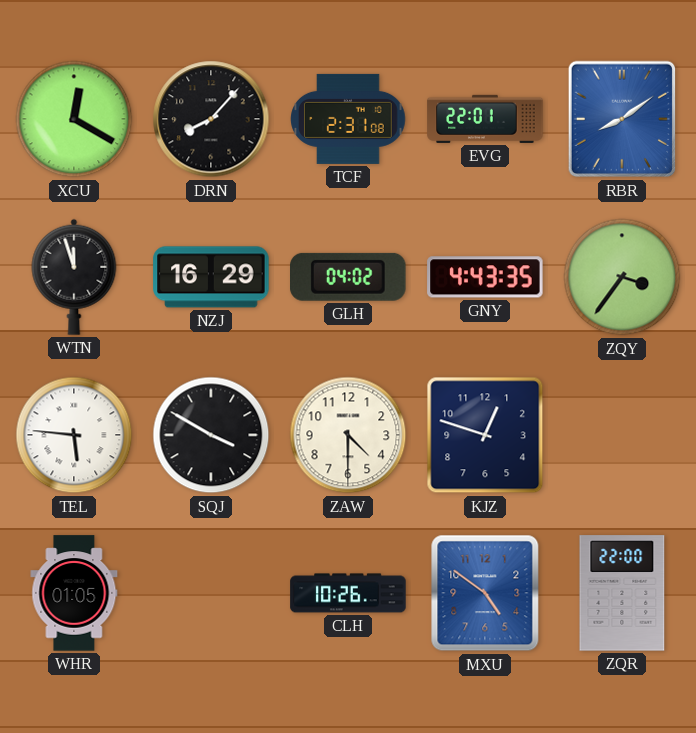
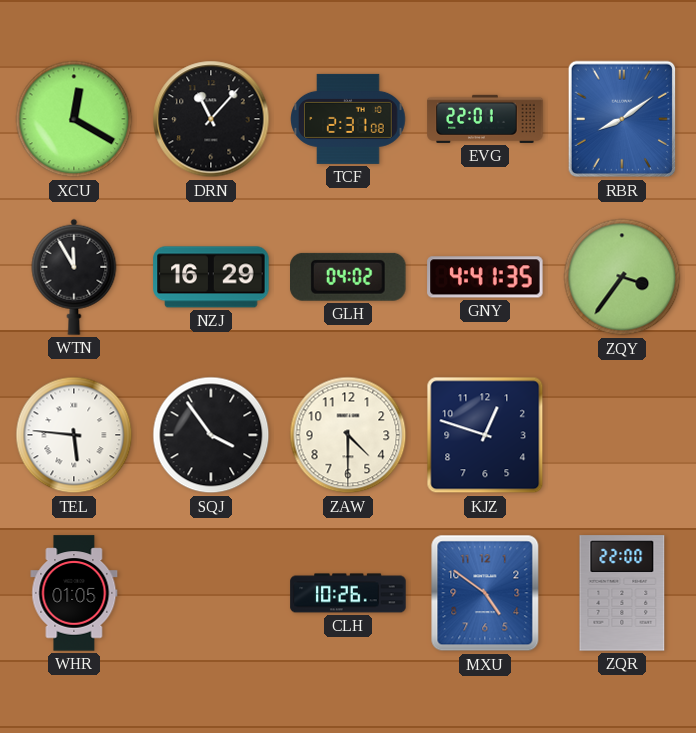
DRN: 8:07 -> 11:07 (211, 119)
WTN: 11:57 -> 11:55 (74, 277)
GNY: 4:43 -> 4:41 (485, 277)
SQJ: 3:50 -> 3:54 (211, 435)
